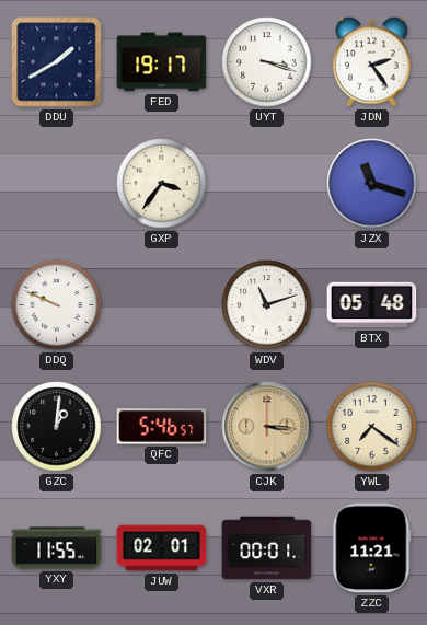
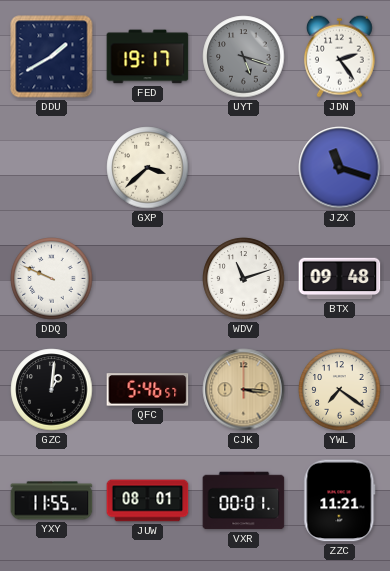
UYT: 3:18 -> 5:18 (244, 57)
UYT dial: white -> grey (244, 57)
GXP: 3:36 -> 3:38 (148, 168)
BTX: 05:48 -> 09:48 (340, 279)
JUW: 02:01 -> 08:01 (148, 501)
